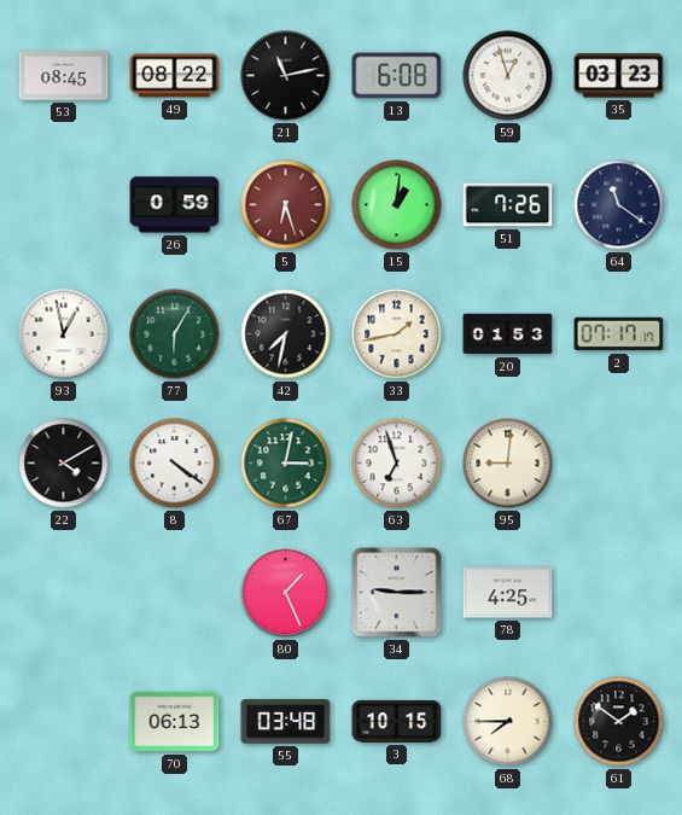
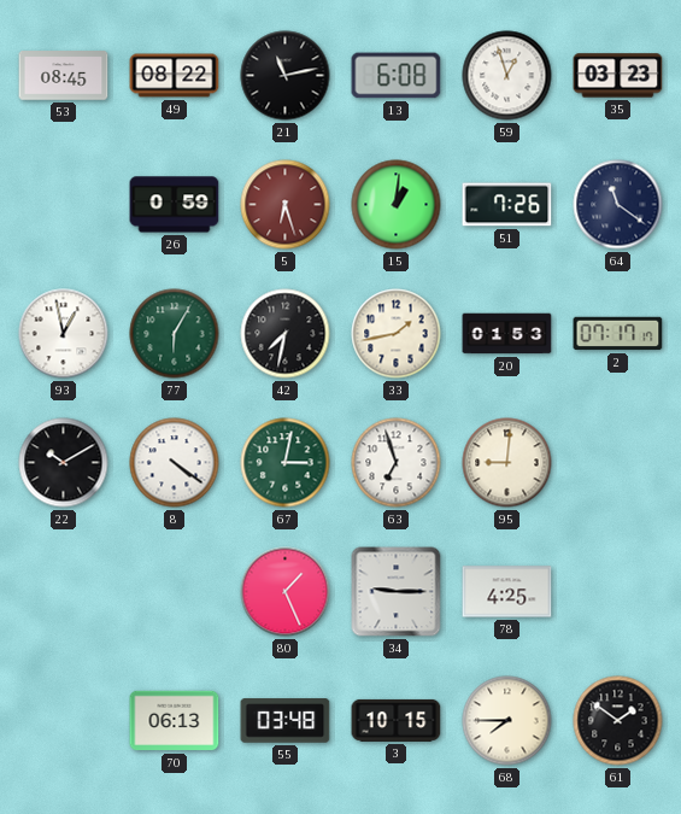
22: 4:10 -> 10:10 (64, 463)
